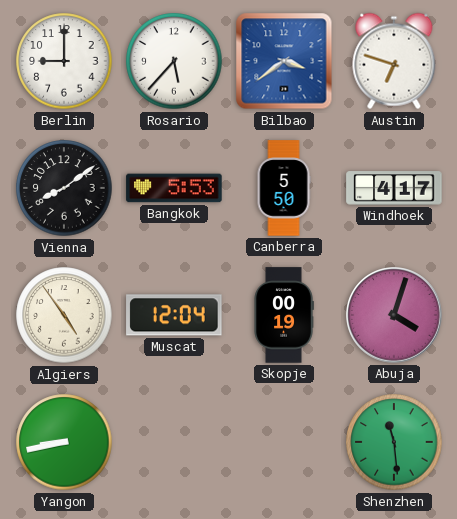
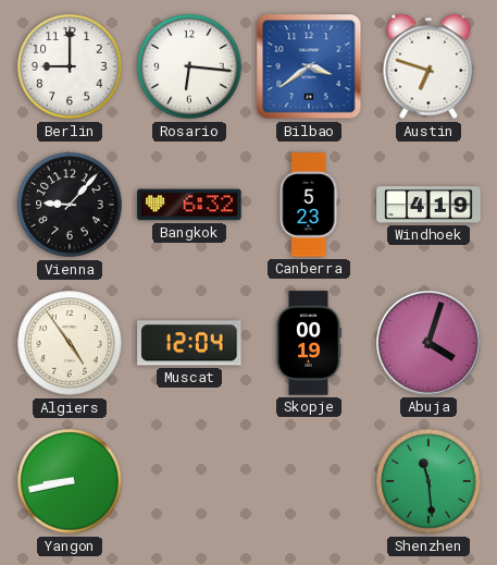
Rosario: 5:37 -> 6:16 (189, 66)
Vienna: 8:09 -> 9:07 (70, 205)
Bangkok: 5:53 -> 6:32 (189, 205)
Canberra: 5:50 -> 5:23 (309, 205)
Windhoek: 4:17 -> 4:19 (428, 205)
